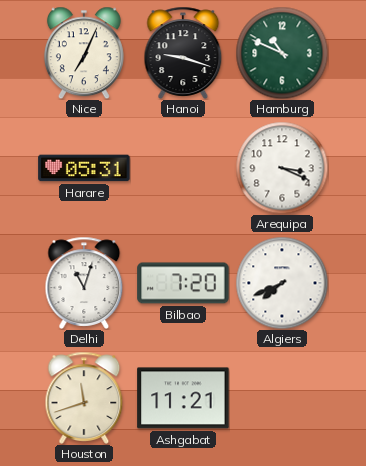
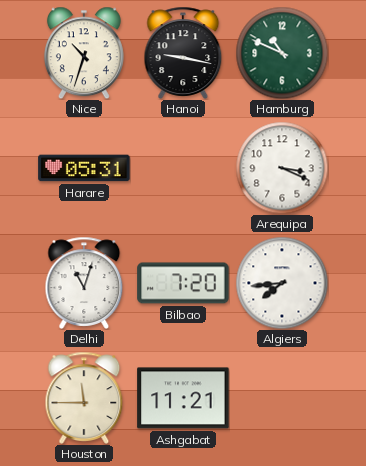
Nice: 7:04 -> 10:33 (84, 53)
Hanoi: 9:18 -> 9:17 (183, 53)
Algiers: 7:41 -> 7:44 (282, 283)
Houston: 11:42 -> 11:45 (84, 398)
